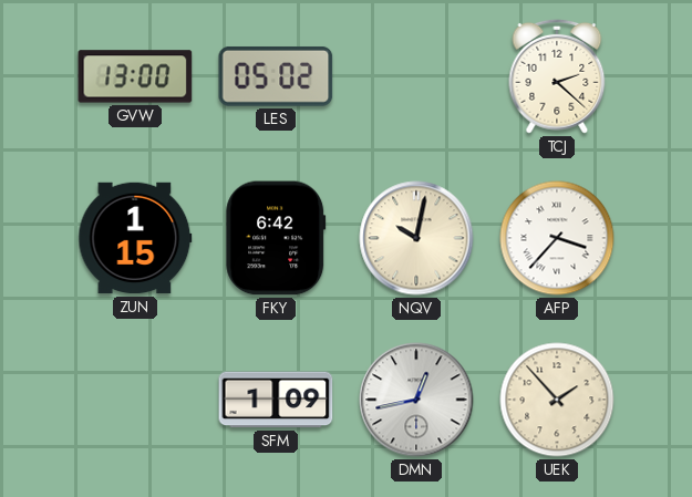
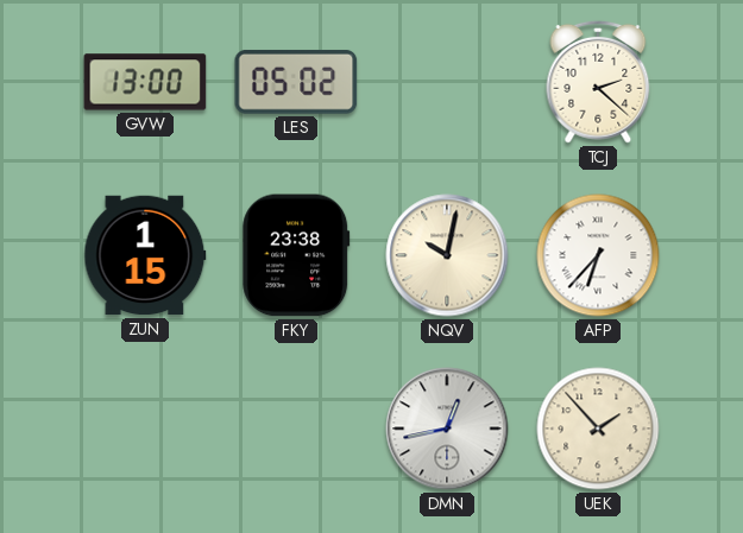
FKY: 6:42 -> 23:38 (296, 255)
AFP: 3:37 -> 6:37 (598, 255)
SFM: 1:09 -> none (276, 400)
